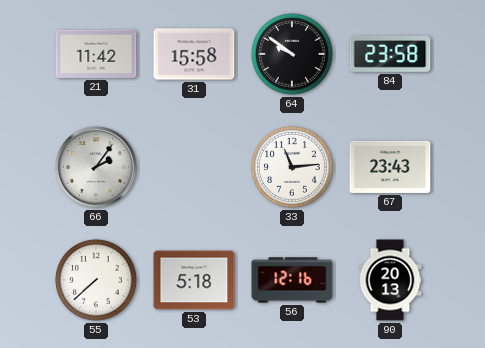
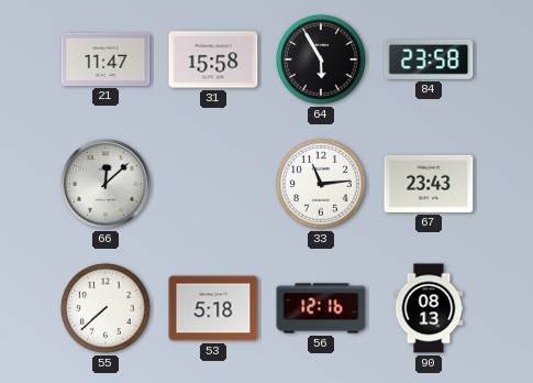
21: 11:42 -> 11:47 (106, 59)
64: 9:51 -> 5:55 (322, 61)
66: 2:06 -> 12:08 (106, 184)
90: 20:13 -> 08:13 (429, 308)
